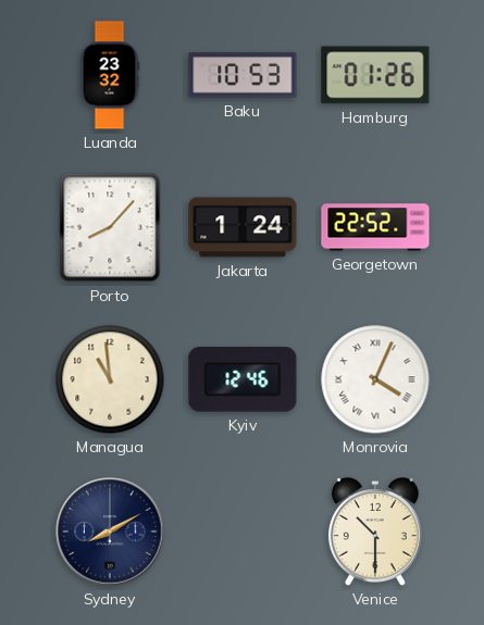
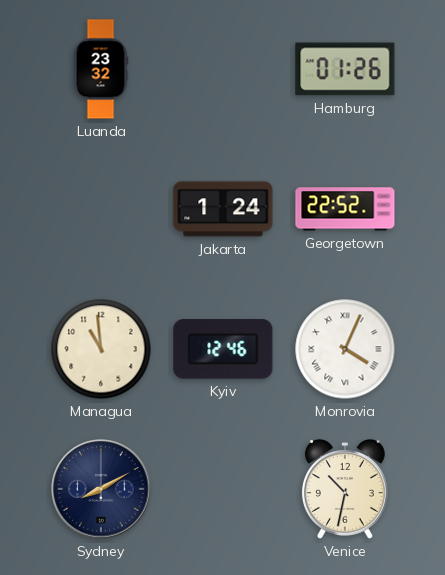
Baku: 10:53 -> none (243, 75)
Porto: 8:07 -> none (110, 227)
Venice: 10:30 -> 10:32 (345, 490)
